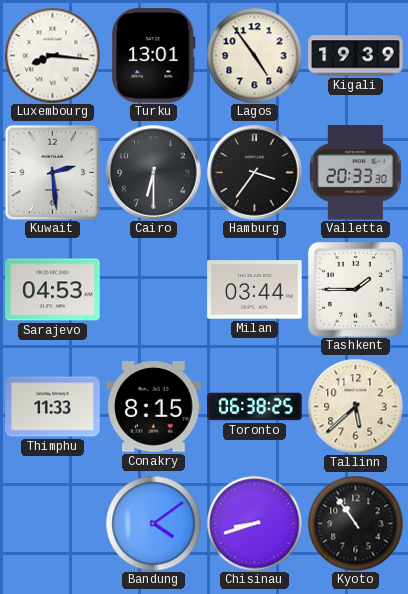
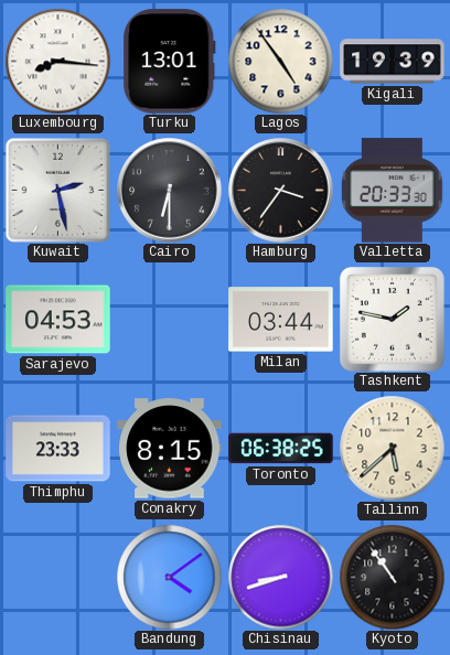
Kuwait: 2:29 -> 2:28 (57, 190)
Tashkent: 1:45 -> 1:47 (392, 319)
Thimphu: 11:33 -> 23:33 (58, 449)
